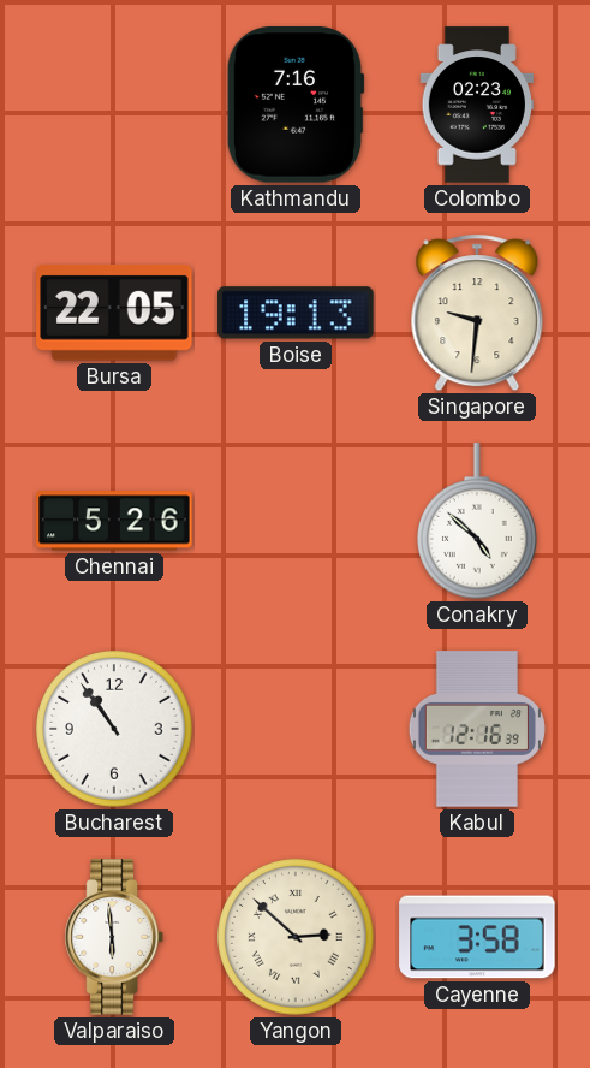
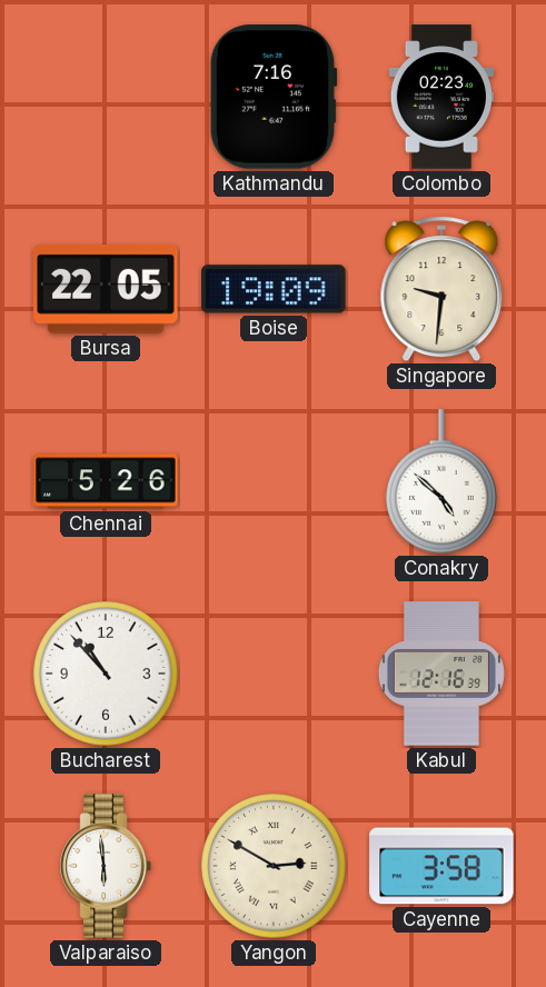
Boise: 19:13 -> 19:09 (274, 289)
Bucharest: 10:54 -> 10:53 (106, 674)
Yangon: 2:52 -> 2:50 (274, 866)
